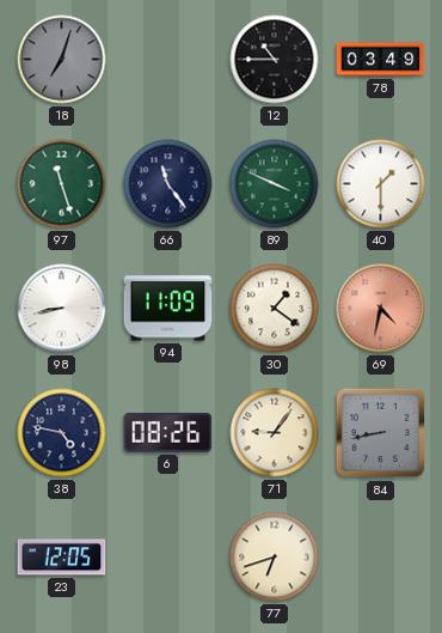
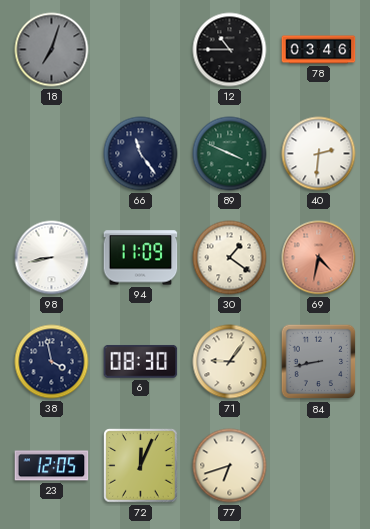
78: 03:49 -> 03:46 (319, 50)
97: 11:27 -> none (62, 184)
40: 1:30 -> 2:31 (319, 154)
38: 4:47 -> 3:58 (52, 362)
6: 08:26 -> 08:30 (141, 361)
72: none -> 12:04 (141, 466)
